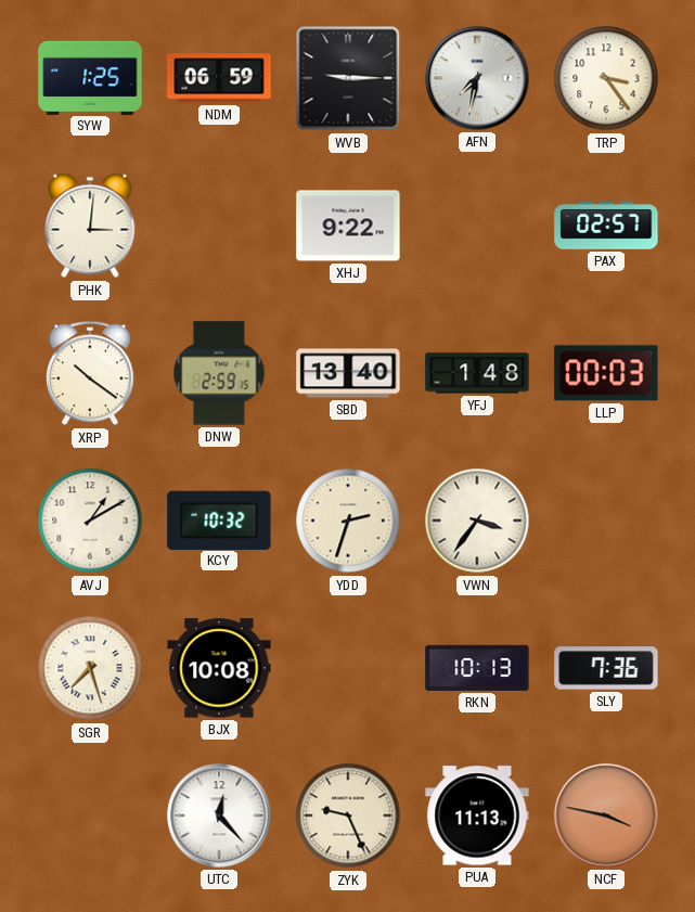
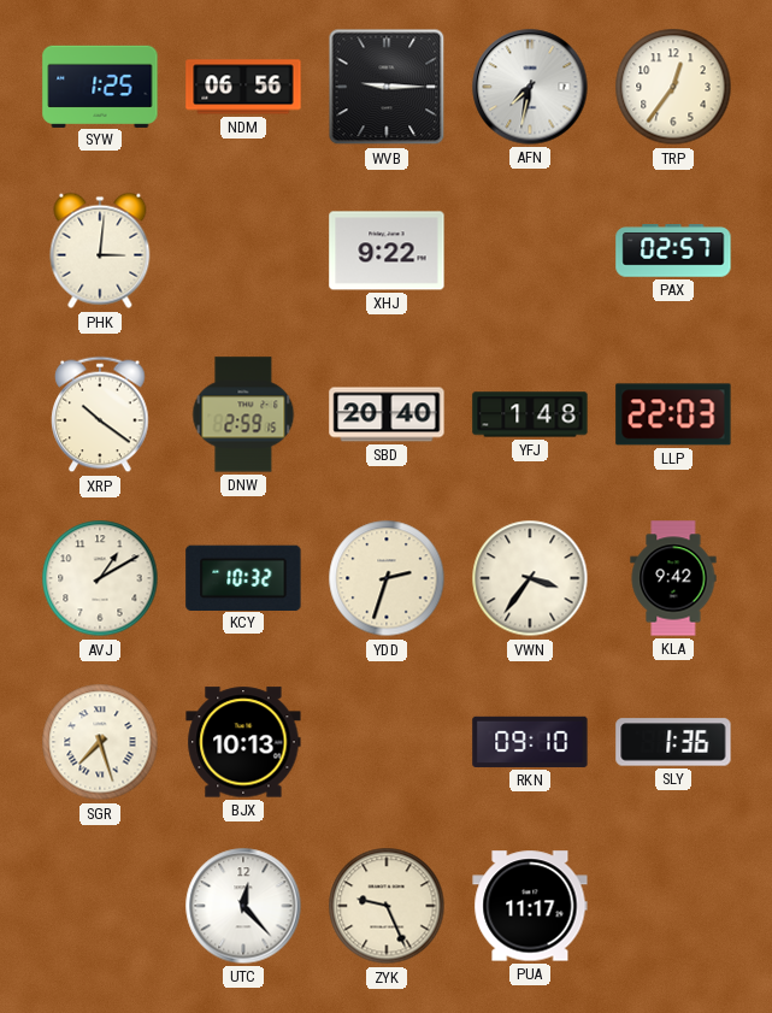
NDM: 06:59 -> 06:56 (243, 87)
TRP: 3:24 -> 12:36 (673, 87)
SBD: 13:40 -> 20:40 (387, 414)
LLP: 00:03 -> 22:03 (673, 414)
KLA: none -> 9:42 (673, 578)
BJX: 10:08 -> 10:13 (243, 742)
RKN: 10:13 -> 09:10 (530, 742)
SLY: 7:36 -> 1:36 (673, 742)
PUA: 11:13 -> 11:17 (530, 906)
NCF: 3:47 -> none (606, 815)
